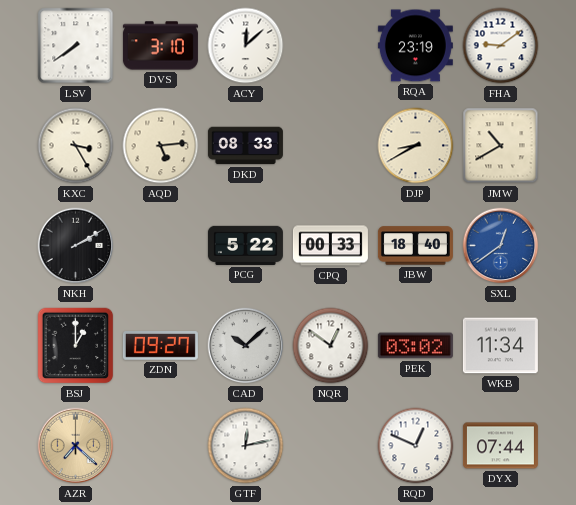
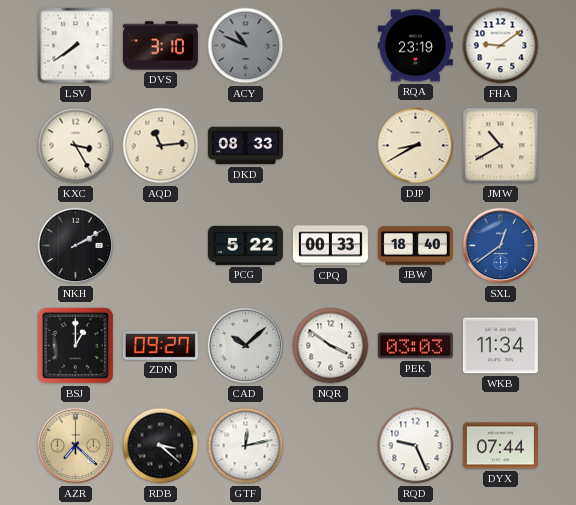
ACY: 12:08 -> 10:49 (246, 46)
ACY dial: white -> grey (246, 46)
AQD: 5:14 -> 11:14 (161, 146)
NQR: 12:51 -> 3:51 (331, 346)
PEK: 03:02 -> 03:03 (415, 346)
RDB: none -> 3:22 (161, 446)
RQD: 12:49 -> 9:26 (416, 446)
